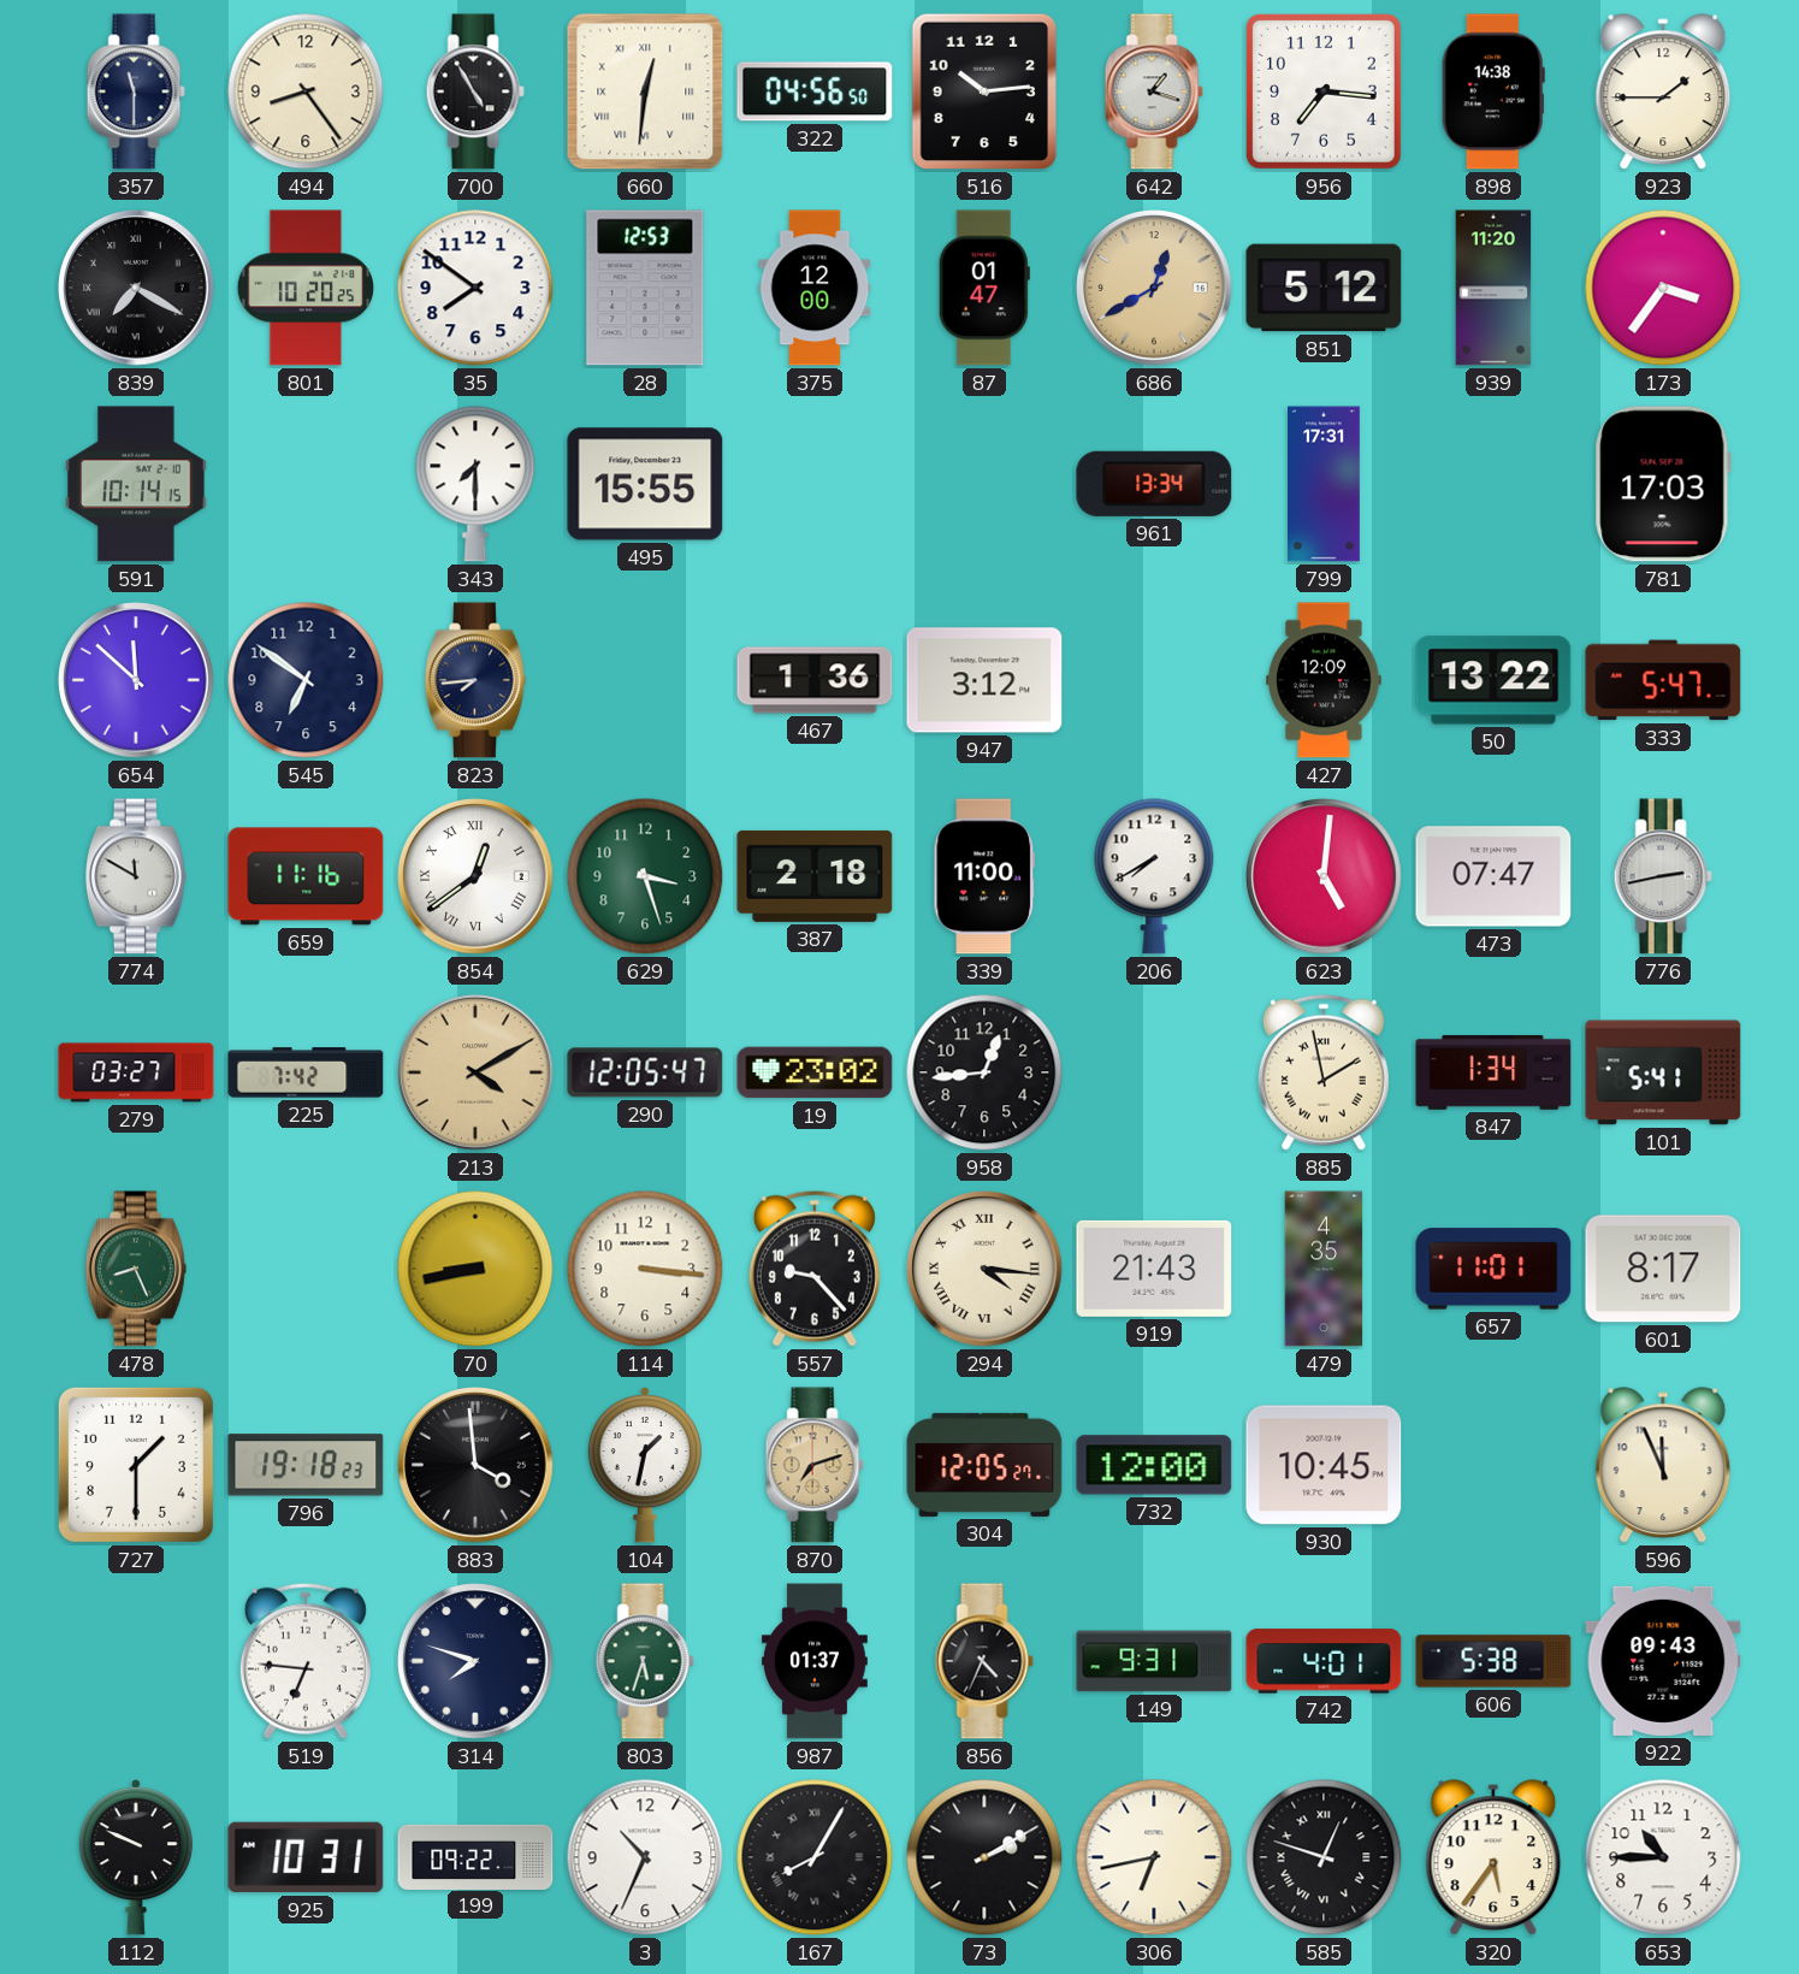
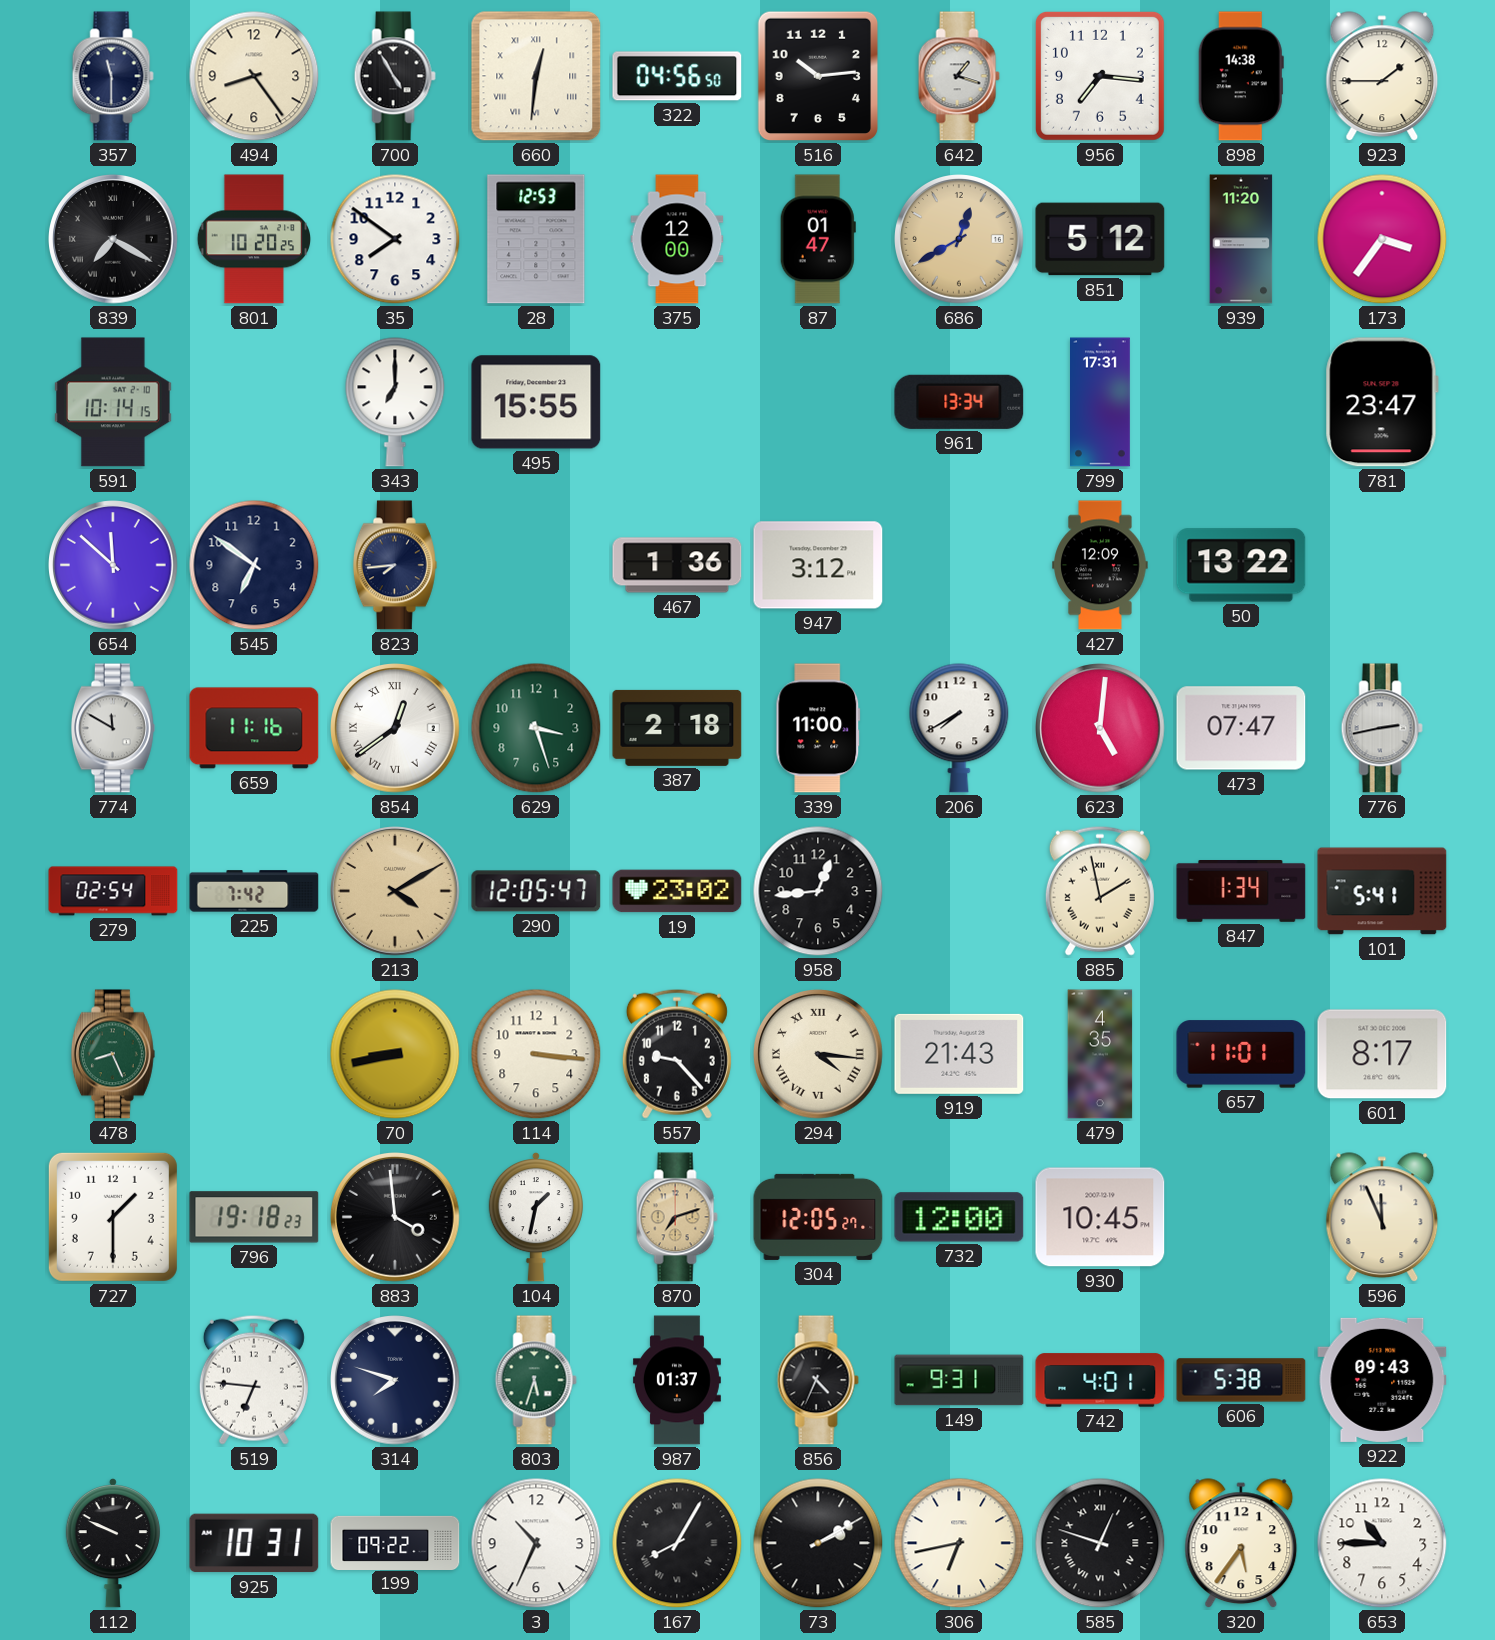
343: 7:30 -> 7:00 (395, 402)
781: 17:03 -> 23:47 (1382, 402)
333: 5:47 -> none (1663, 680)
279: 03:27 -> 02:54 (113, 891)
